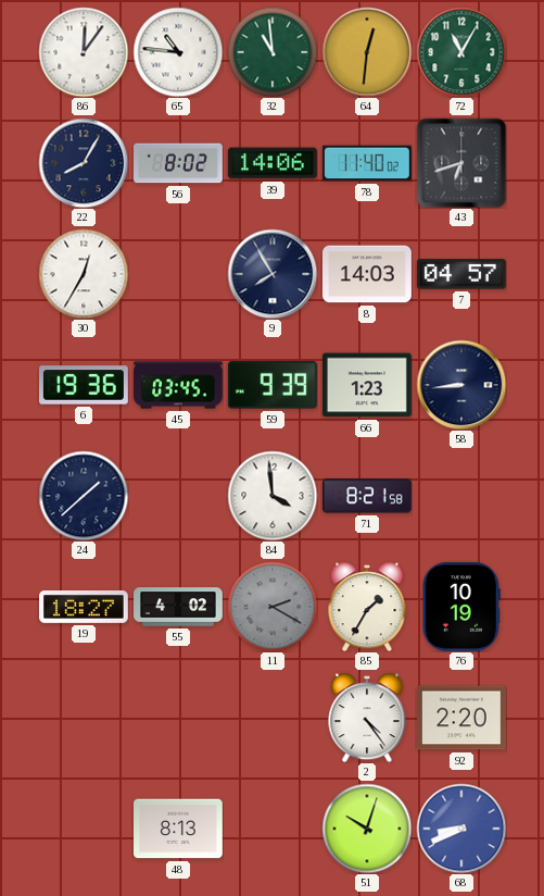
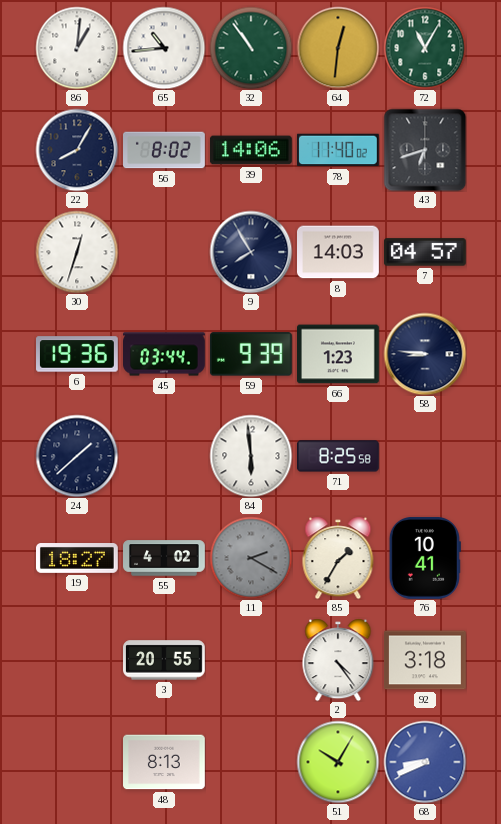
86: 12:06 -> 1:01 (77, 48)
65: 10:46 -> 10:44 (164, 48)
32: 10:59 -> 10:54 (251, 48)
30: 12:35 -> 12:33 (77, 252)
45: 03:45 -> 03:44 (165, 354)
58: 8:44 -> 8:46 (425, 354)
84: 3:59 -> 5:59 (251, 456)
71: 8:21 -> 8:25 (338, 456)
76: 10:19 -> 10:41 (425, 558)
3: none -> 20:55 (165, 660)
92: 2:20 -> 3:18 (426, 660)
51: 10:03 -> 10:05 (338, 762)
